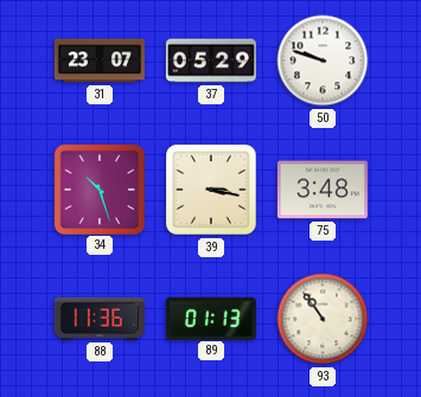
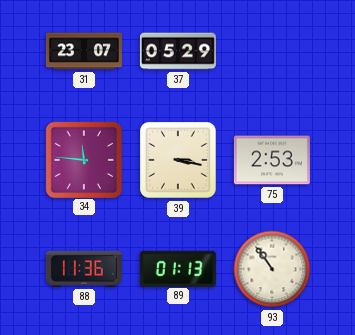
50: 9:48 -> none (323, 60)
34: 10:27 -> 11:46 (83, 159)
75: 3:48 -> 2:53 (272, 160)
